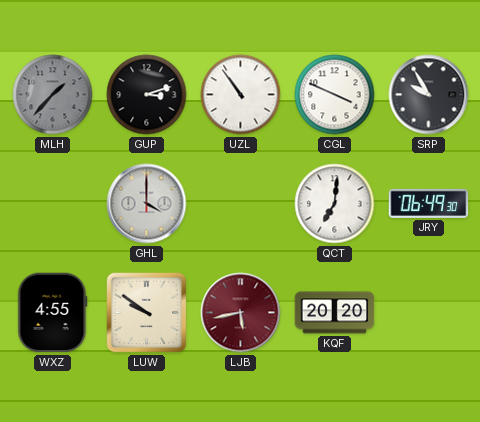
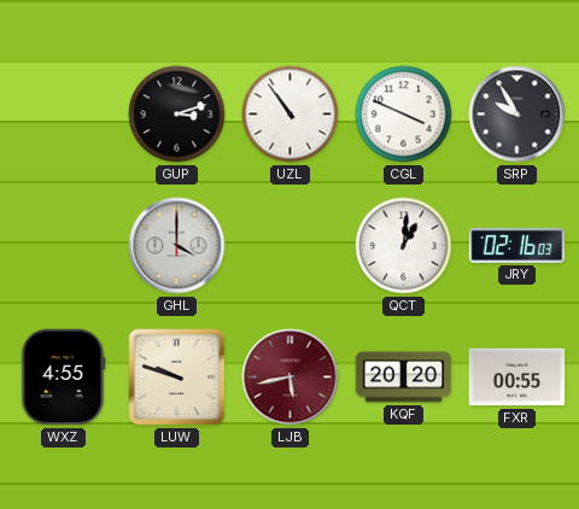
MLH: 1:37 -> none (53, 95)
QCT: 7:01 -> 1:01 (404, 246)
JRY: 06:49 -> 02:16 (517, 245)
LUW: 9:51 -> 9:48 (177, 378)
FXR: none -> 00:55 (517, 378)
